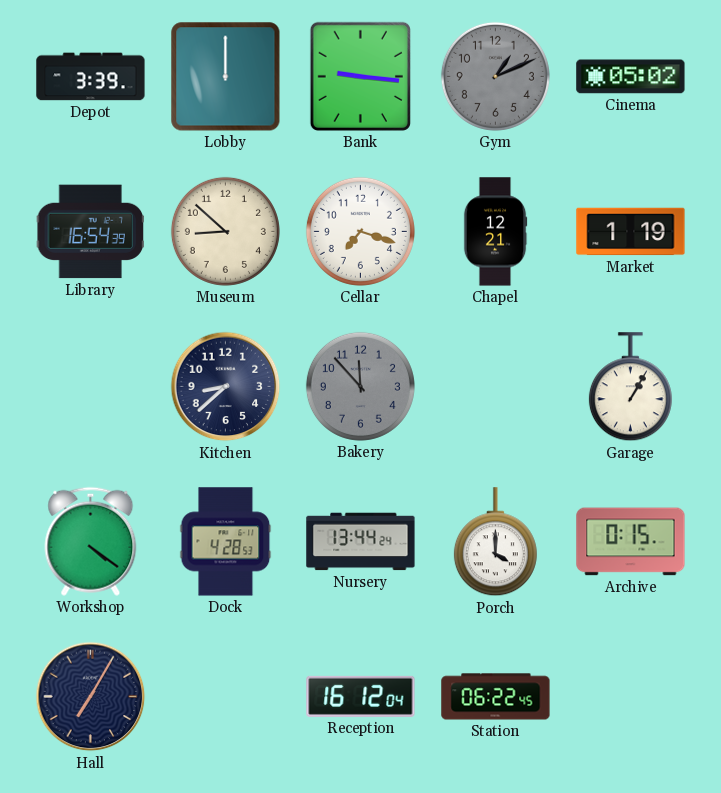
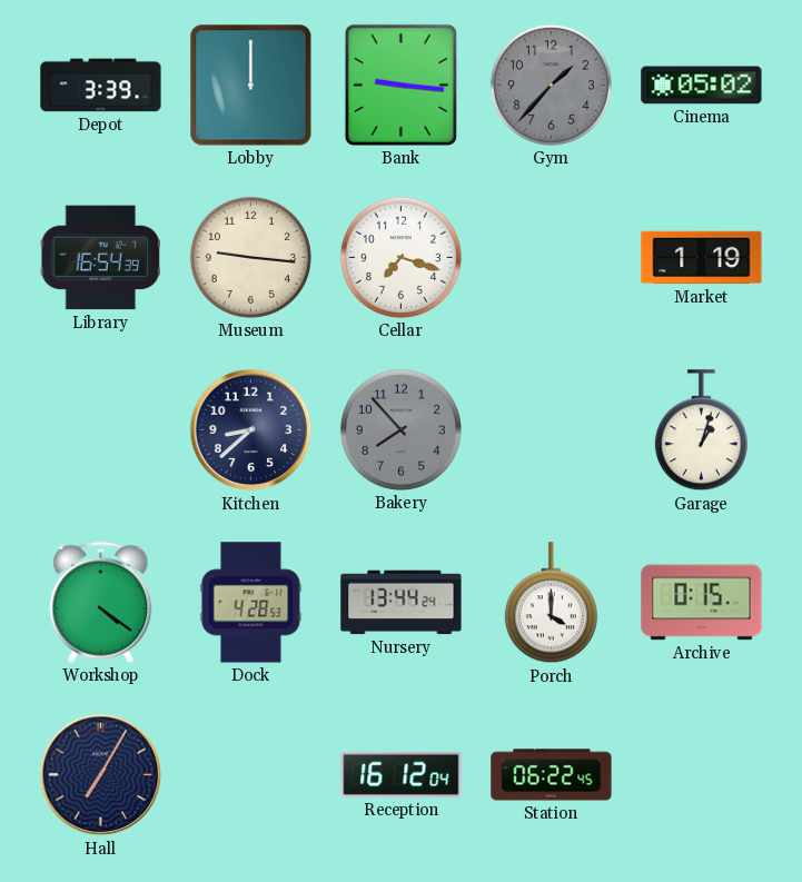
Gym: 1:11 -> 1:37 (551, 85)
Museum: 8:52 -> 9:16 (250, 257)
Chapel: 12:21 -> none (495, 232)
Bakery: 11:53 -> 7:53 (400, 429)
Garage: 1:05 -> 1:03 (701, 430)
